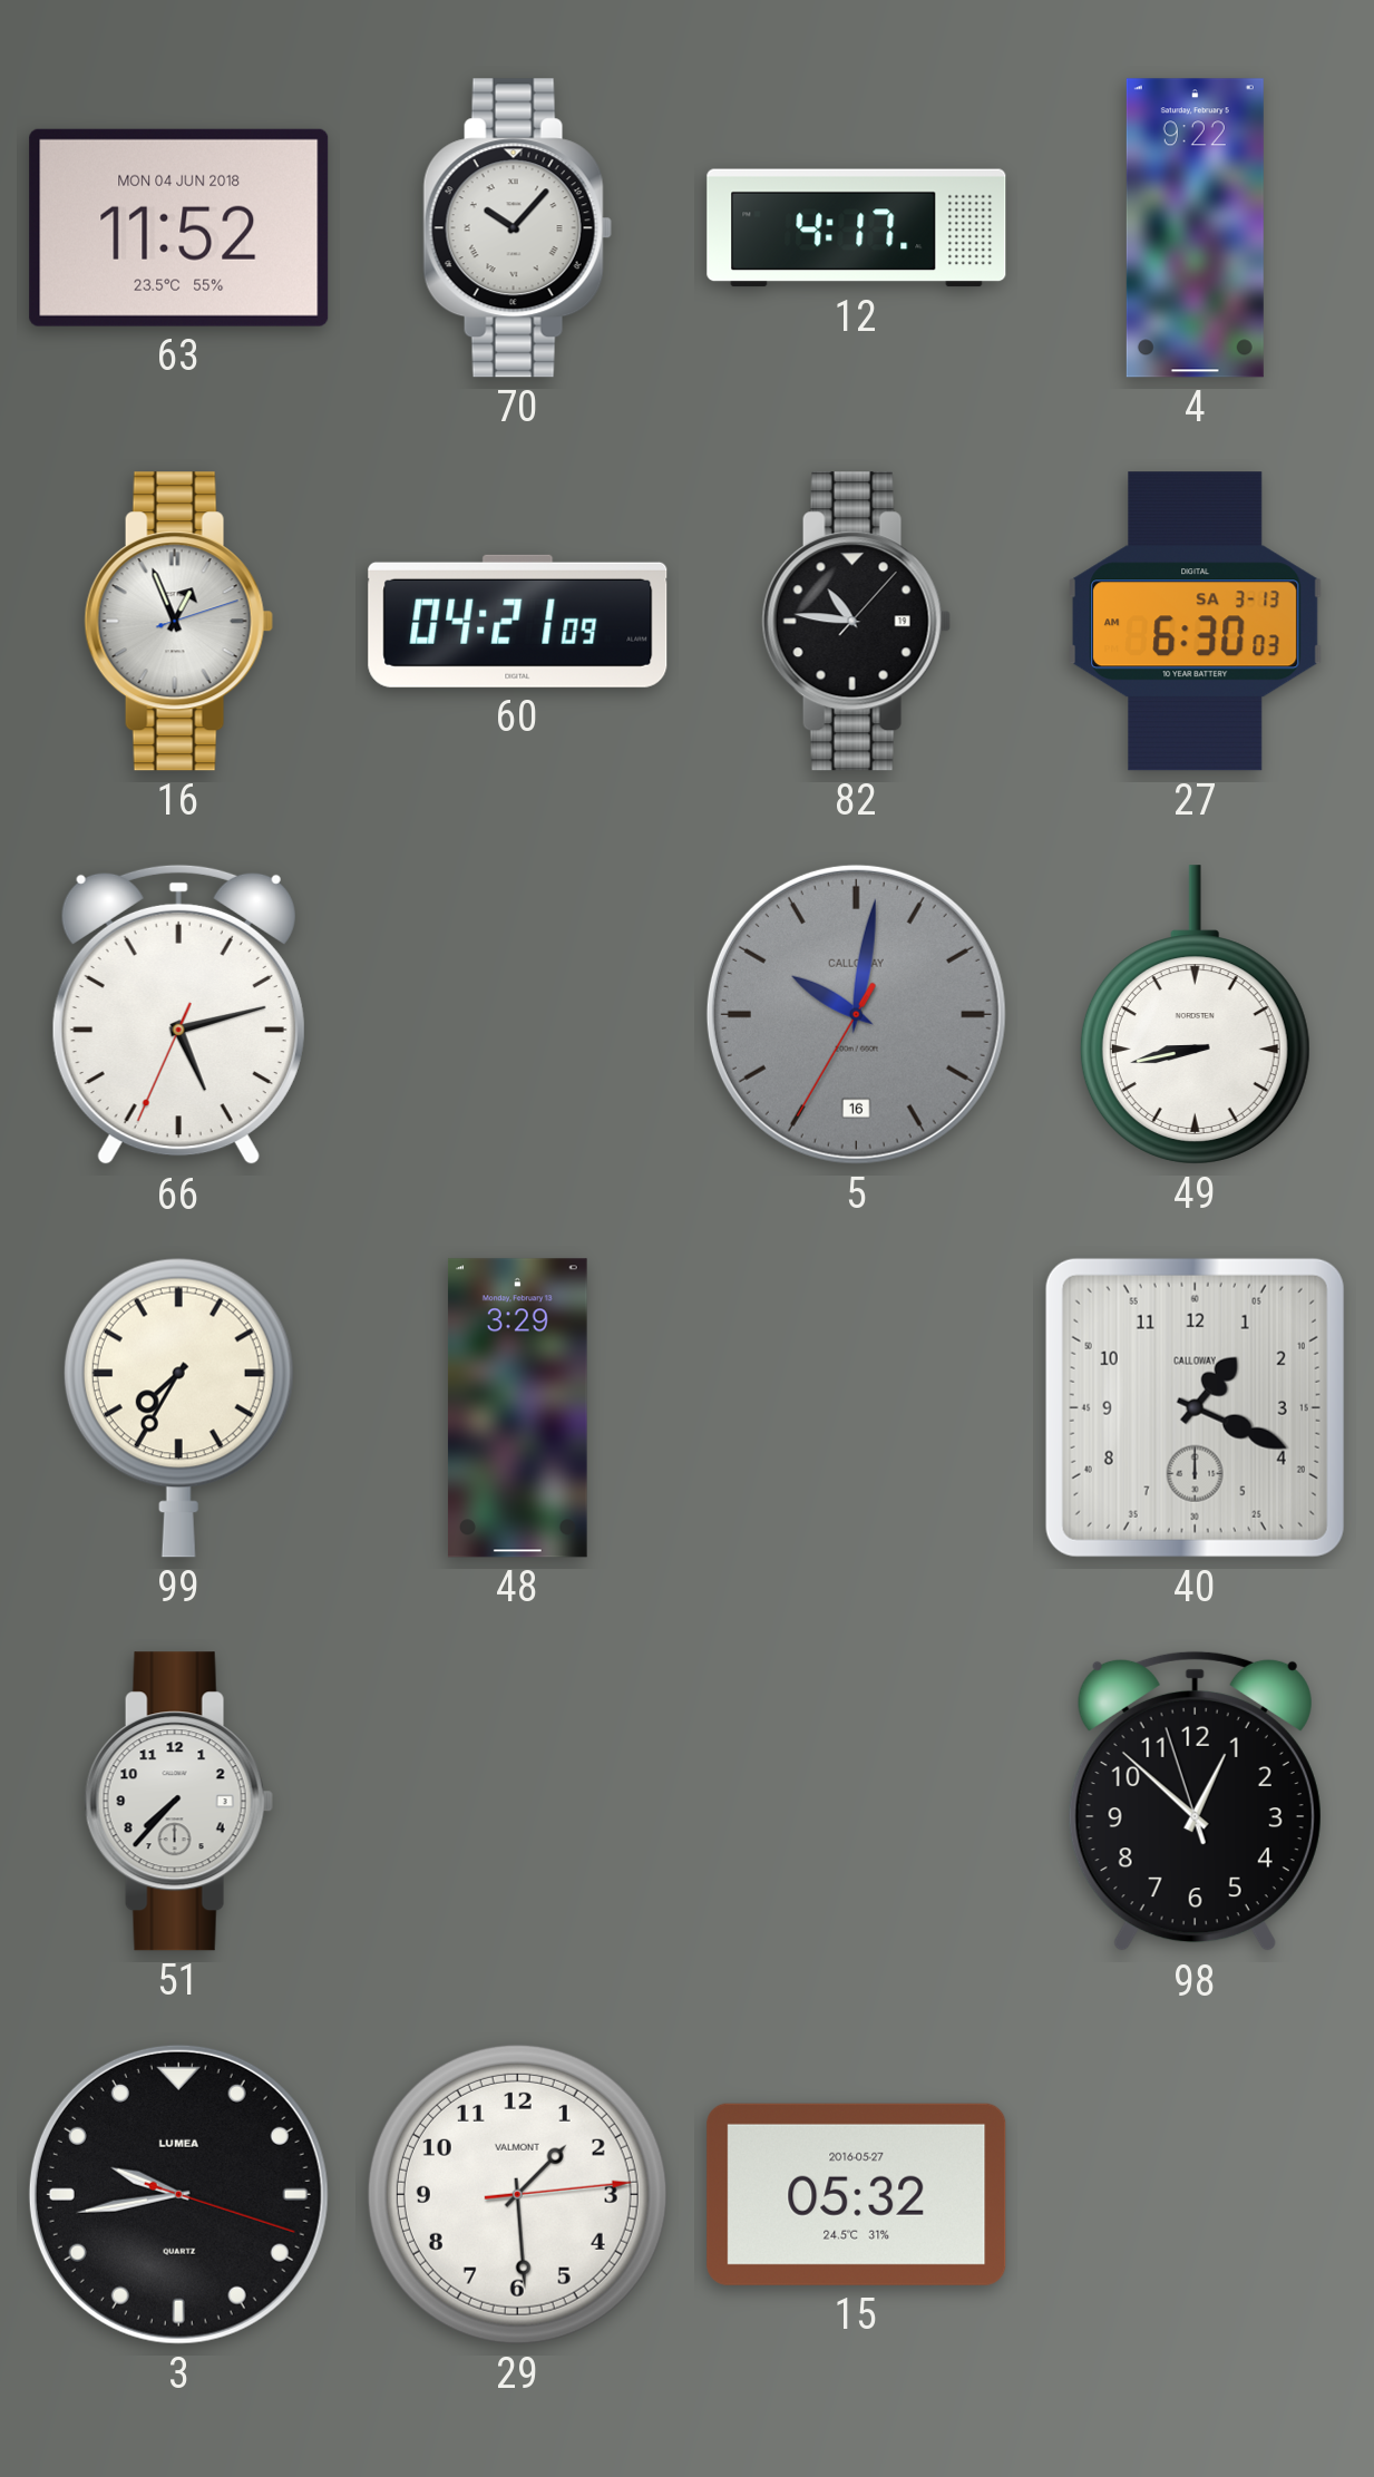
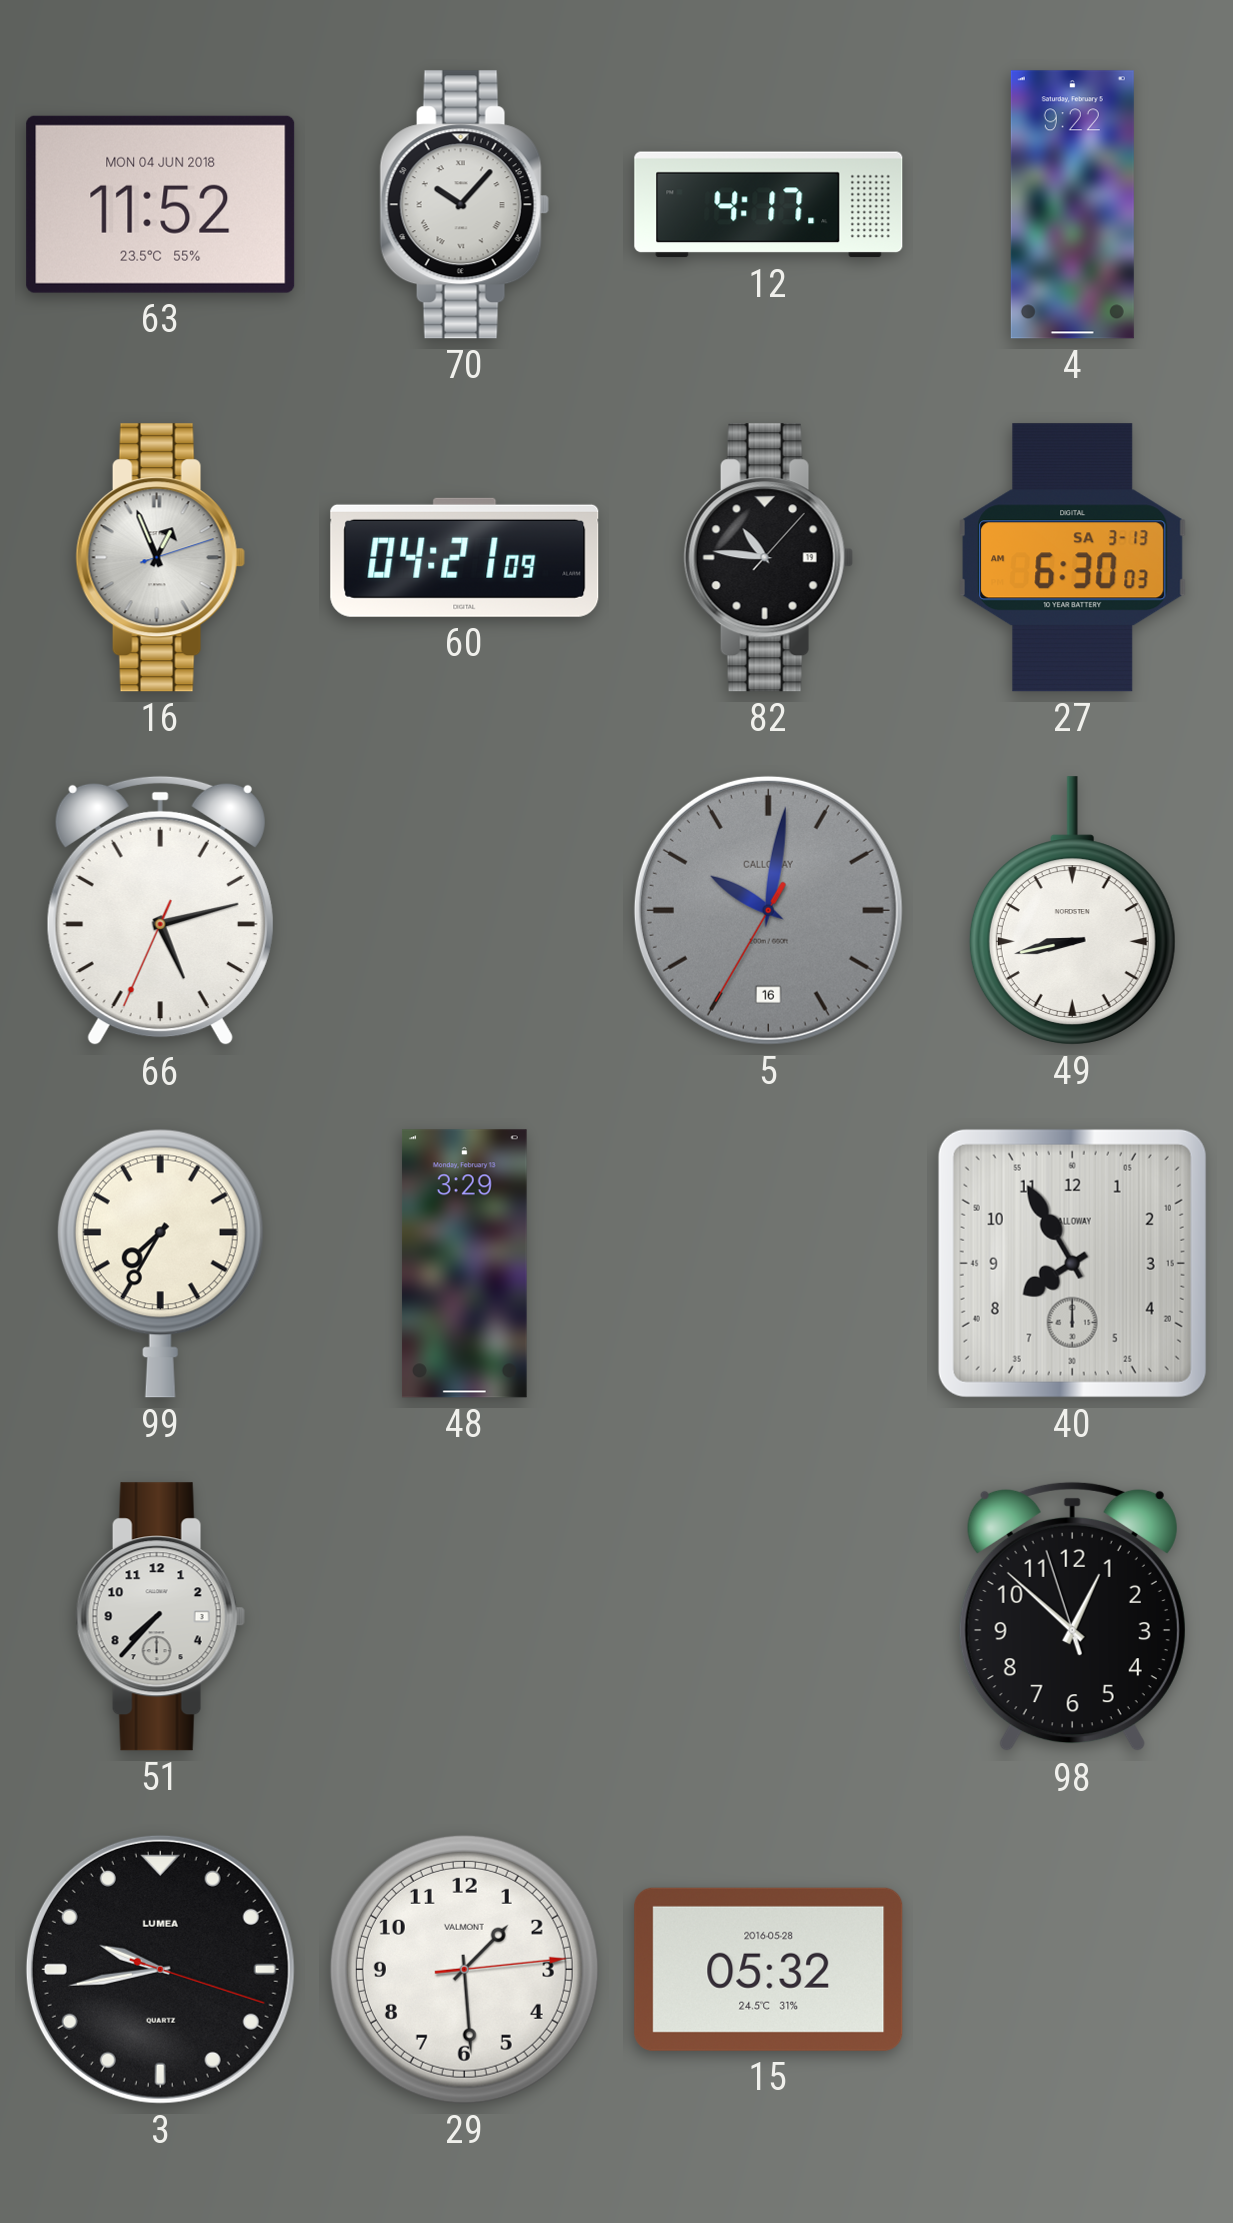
40: 1:19 -> 7:55 (1072, 1263)
15 date: 2016-05-27 -> 2016-05-28 (769, 1969)
